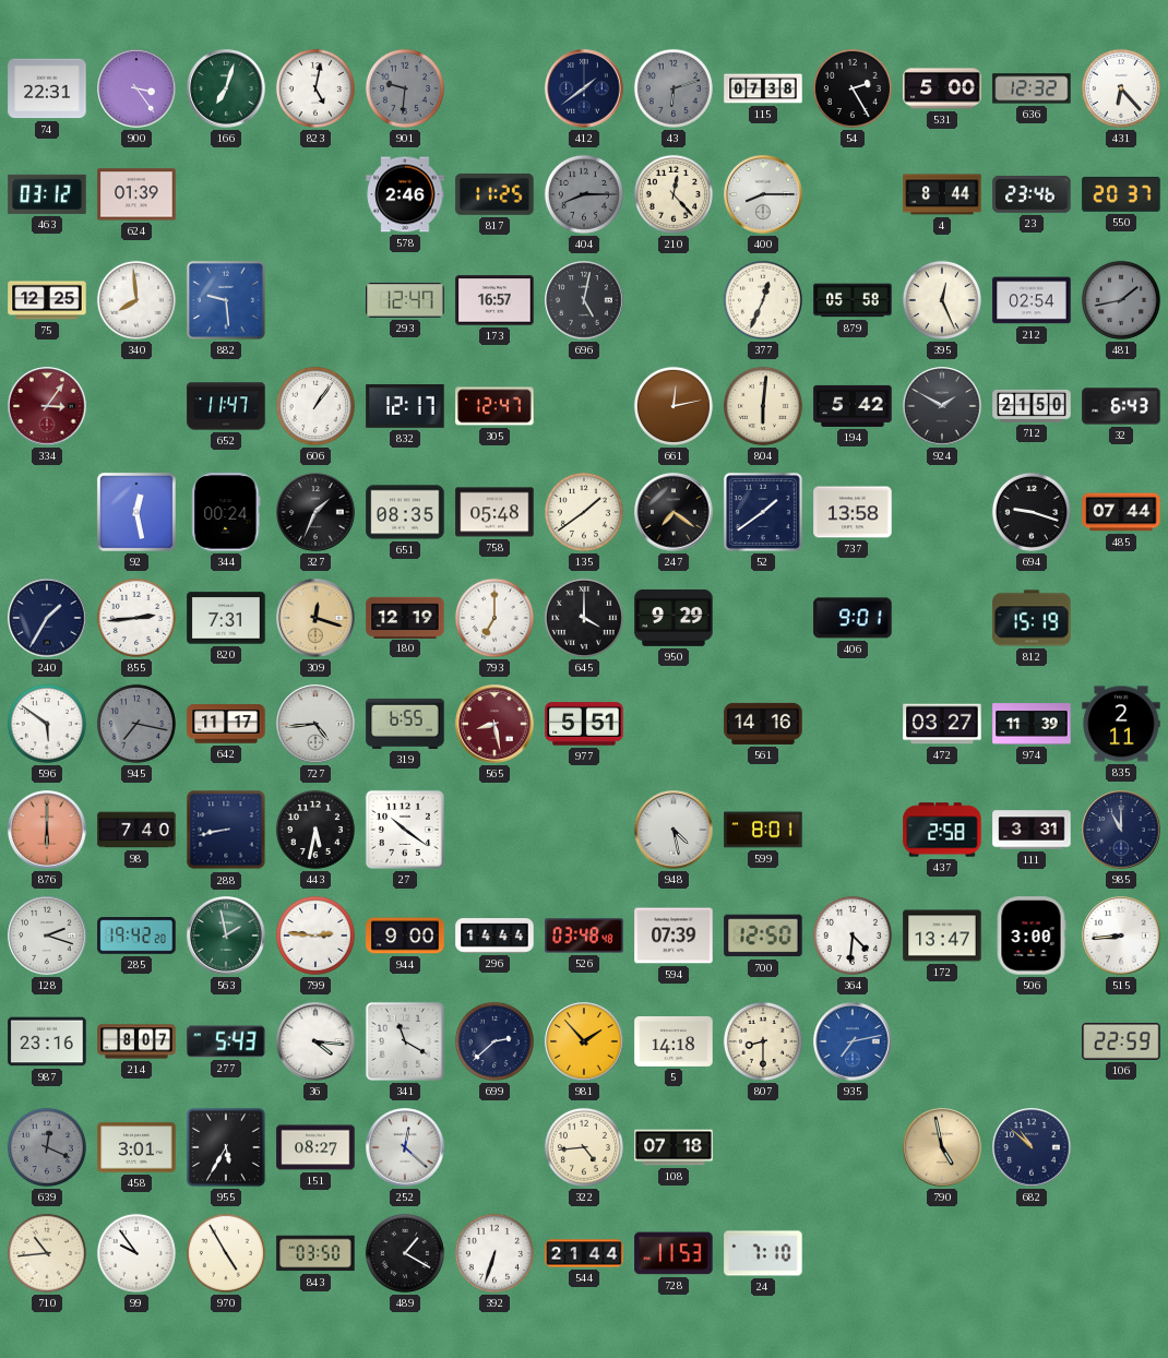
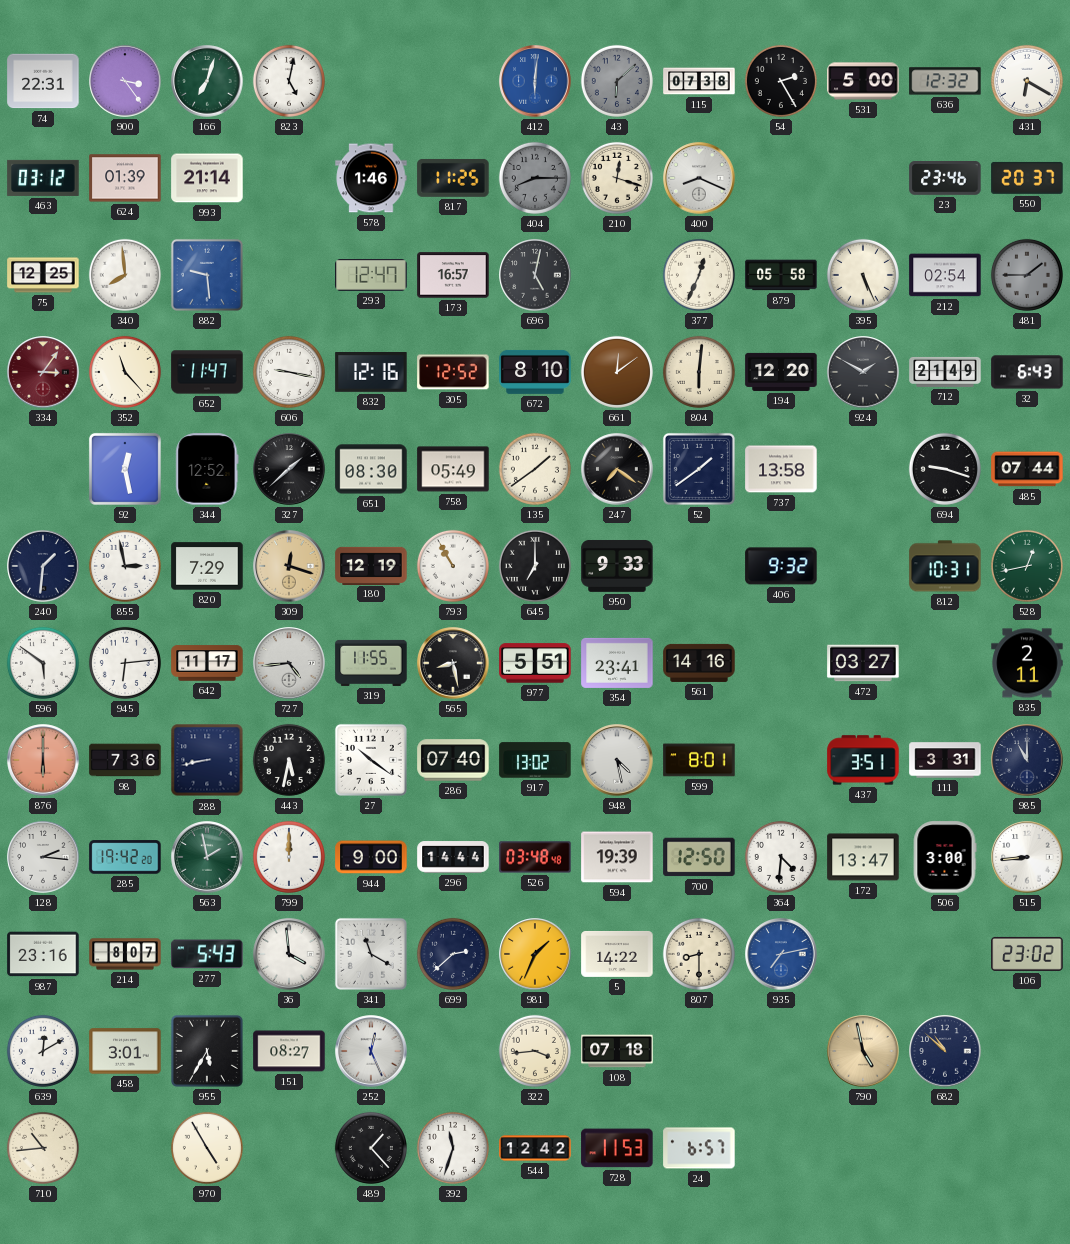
901: 9:31 -> none (405, 88)
412: 1:39 -> 6:01 (535, 81)
412 dial: navy -> blue (535, 81)
43: 6:12 -> 6:08 (617, 81)
431: 6:23 -> 6:20 (1027, 81)
993: none -> 21:14 (207, 178)
578: 2:46 -> 1:46 (371, 178)
210: 12:23 -> 12:18 (617, 178)
400: 8:15 -> 8:19 (699, 178)
4: 8:44 -> none (942, 194)
395: 12:26 -> 5:26 (863, 275)
481: 1:43 -> 1:45 (1027, 275)
352: none -> 11:23 (125, 372)
606: 1:06 -> 9:17 (289, 372)
832: 12:17 -> 12:16 (371, 373)
305: 12:47 -> 12:52 (453, 372)
672: none -> 8:10 (535, 372)
661: 12:13 -> 12:09 (617, 372)
194: 5:42 -> 12:20 (781, 372)
712: 21:50 -> 21:49 (945, 372)
344: 00:24 -> 12:52 (207, 469)
327: 1:34 -> 1:38 (289, 469)
651: 08:35 -> 08:30 (371, 469)
758: 05:48 -> 05:49 (453, 469)
240: 1:35 -> 1:31 (43, 566)
855: 2:44 -> 2:58 (125, 566)
820: 7:31 -> 7:29 (207, 566)
793: 7:00 -> 10:55 (453, 566)
645: 4:00 -> 7:00 (535, 566)
950: 9:29 -> 9:33 (617, 566)
406: 9:01 -> 9:32 (781, 566)
812: 15:19 -> 10:31 (945, 566)
528: none -> 12:43 (1027, 566)
945: 7:17 -> 6:14 (125, 663)
945 dial: grey -> white (125, 663)
319: 6:55 -> 11:55 (371, 663)
565 dial: burgundy -> black (453, 663)
354: none -> 23:41 (617, 663)
974: 11:39 -> none (1032, 724)
98: 7:40 -> 7:36 (125, 760)
286: none -> 07:40 (453, 760)
917: none -> 13:02 (535, 760)
437: 2:58 -> 3:51 (863, 760)
128: 2:18 -> 2:16 (43, 857)
799: 2:46 -> 12:00 (289, 857)
594: 07:39 -> 19:39 (617, 857)
36: 4:16 -> 3:59 (289, 954)
981: 1:53 -> 1:34 (535, 954)
5: 14:18 -> 14:22 (617, 954)
106: 22:59 -> 23:02 (1027, 954)
639: 12:19 -> 12:10 (43, 1051)
639 dial: grey -> white (43, 1051)
252: 12:22 -> 12:26 (371, 1051)
322: 4:44 -> 3:44 (535, 1051)
99: 9:54 -> none (136, 1253)
843: 03:50 -> none (315, 1253)
489: 1:20 -> 1:23 (371, 1148)
392: 6:33 -> 11:33 (453, 1148)
544: 21:44 -> 12:42 (535, 1148)
24: 7:10 -> 6:57 (699, 1148)
